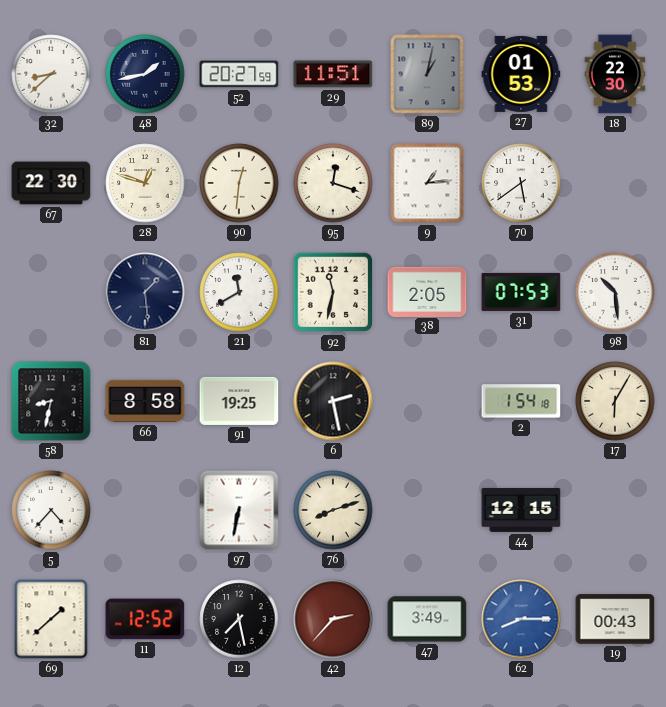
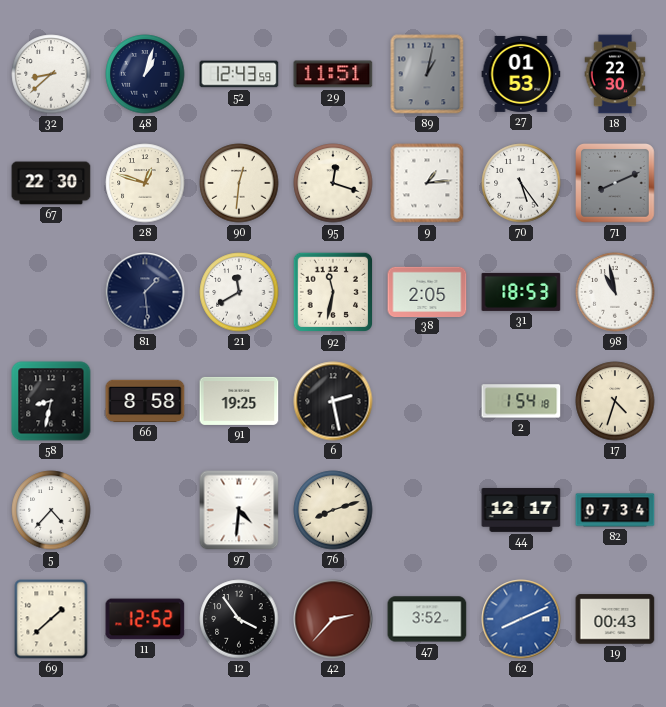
48: 1:43 -> 1:03 (145, 74)
52: 20:27 -> 12:43 (239, 74)
70: 5:39 -> 5:24 (521, 183)
71: none -> 8:11 (616, 184)
31: 07:53 -> 18:53 (521, 292)
98: 10:29 -> 10:58 (615, 292)
17: 6:05 -> 4:33 (615, 401)
97: 6:32 -> 4:31 (239, 510)
44: 12:15 -> 12:17 (521, 510)
82: none -> 07:34 (615, 510)
12: 7:28 -> 3:54 (239, 619)
47: 3:49 -> 3:52 (427, 619)
62: 8:15 -> 8:11 (521, 619)
